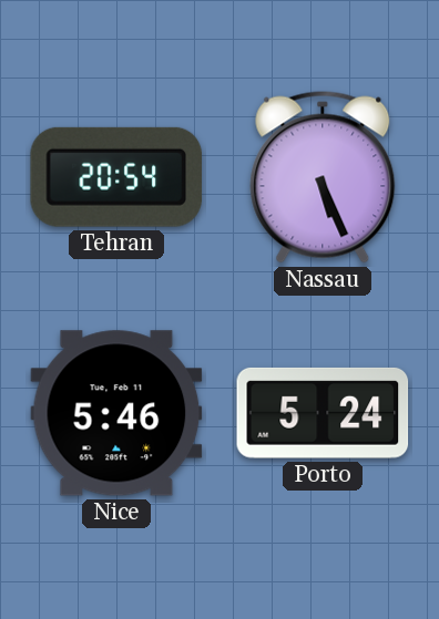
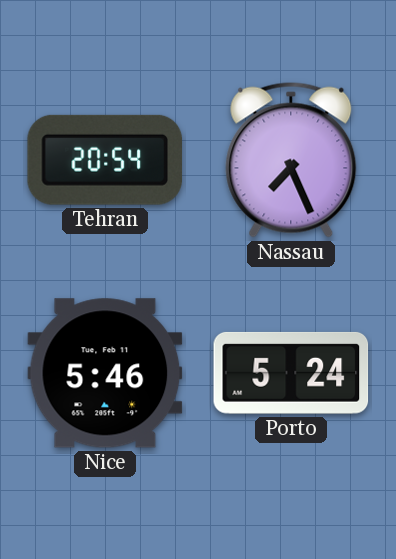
Nassau: 5:26 -> 7:26 (291, 160)
